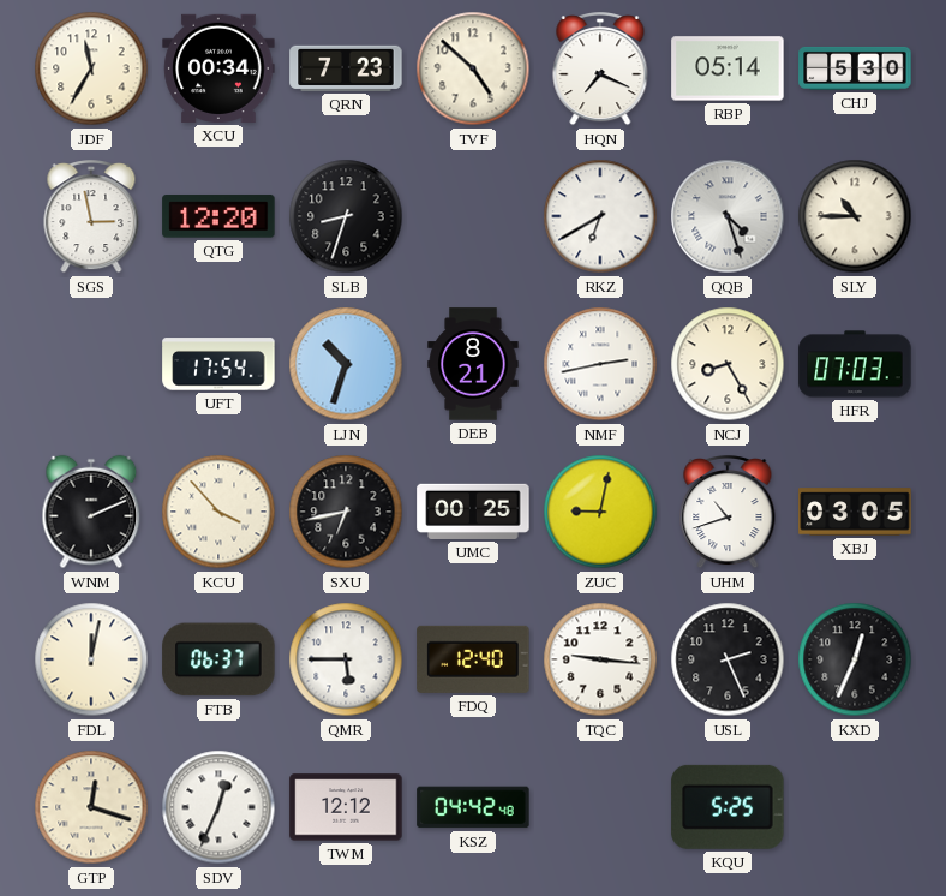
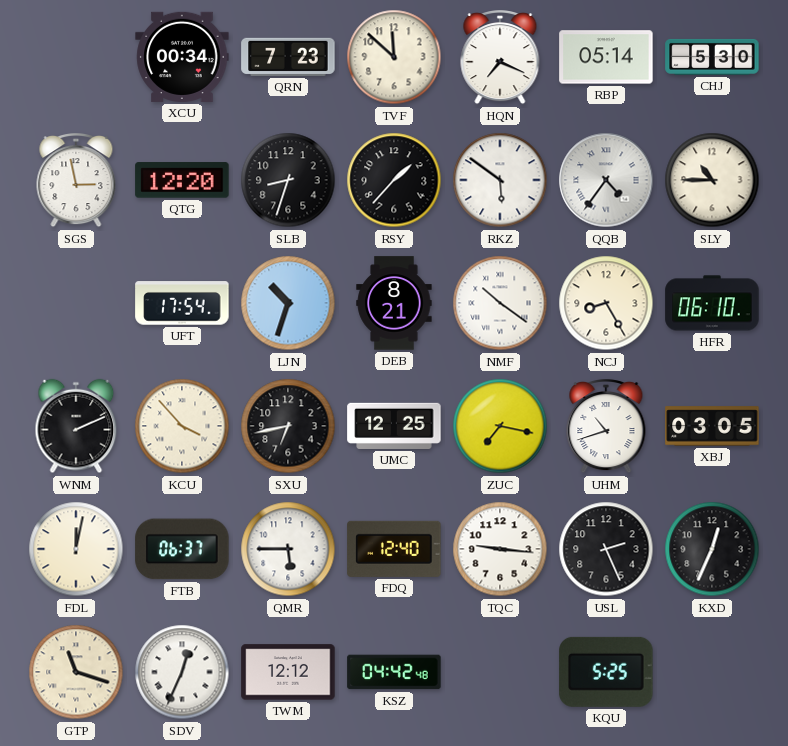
JDF: 11:35 -> none (91, 68)
TVF: 4:52 -> 11:52 (394, 57)
RSY: none -> 1:37 (394, 180)
RKZ: 6:40 -> 5:51 (500, 180)
QQB: 4:27 -> 4:36 (606, 180)
NMF: 2:43 -> 10:21 (500, 303)
HFR: 07:03 -> 06:10 (712, 303)
UMC: 00:25 -> 12:25 (394, 426)
ZUC: 9:02 -> 7:17 (500, 426)
GTP: 12:18 -> 11:18 (76, 672)
